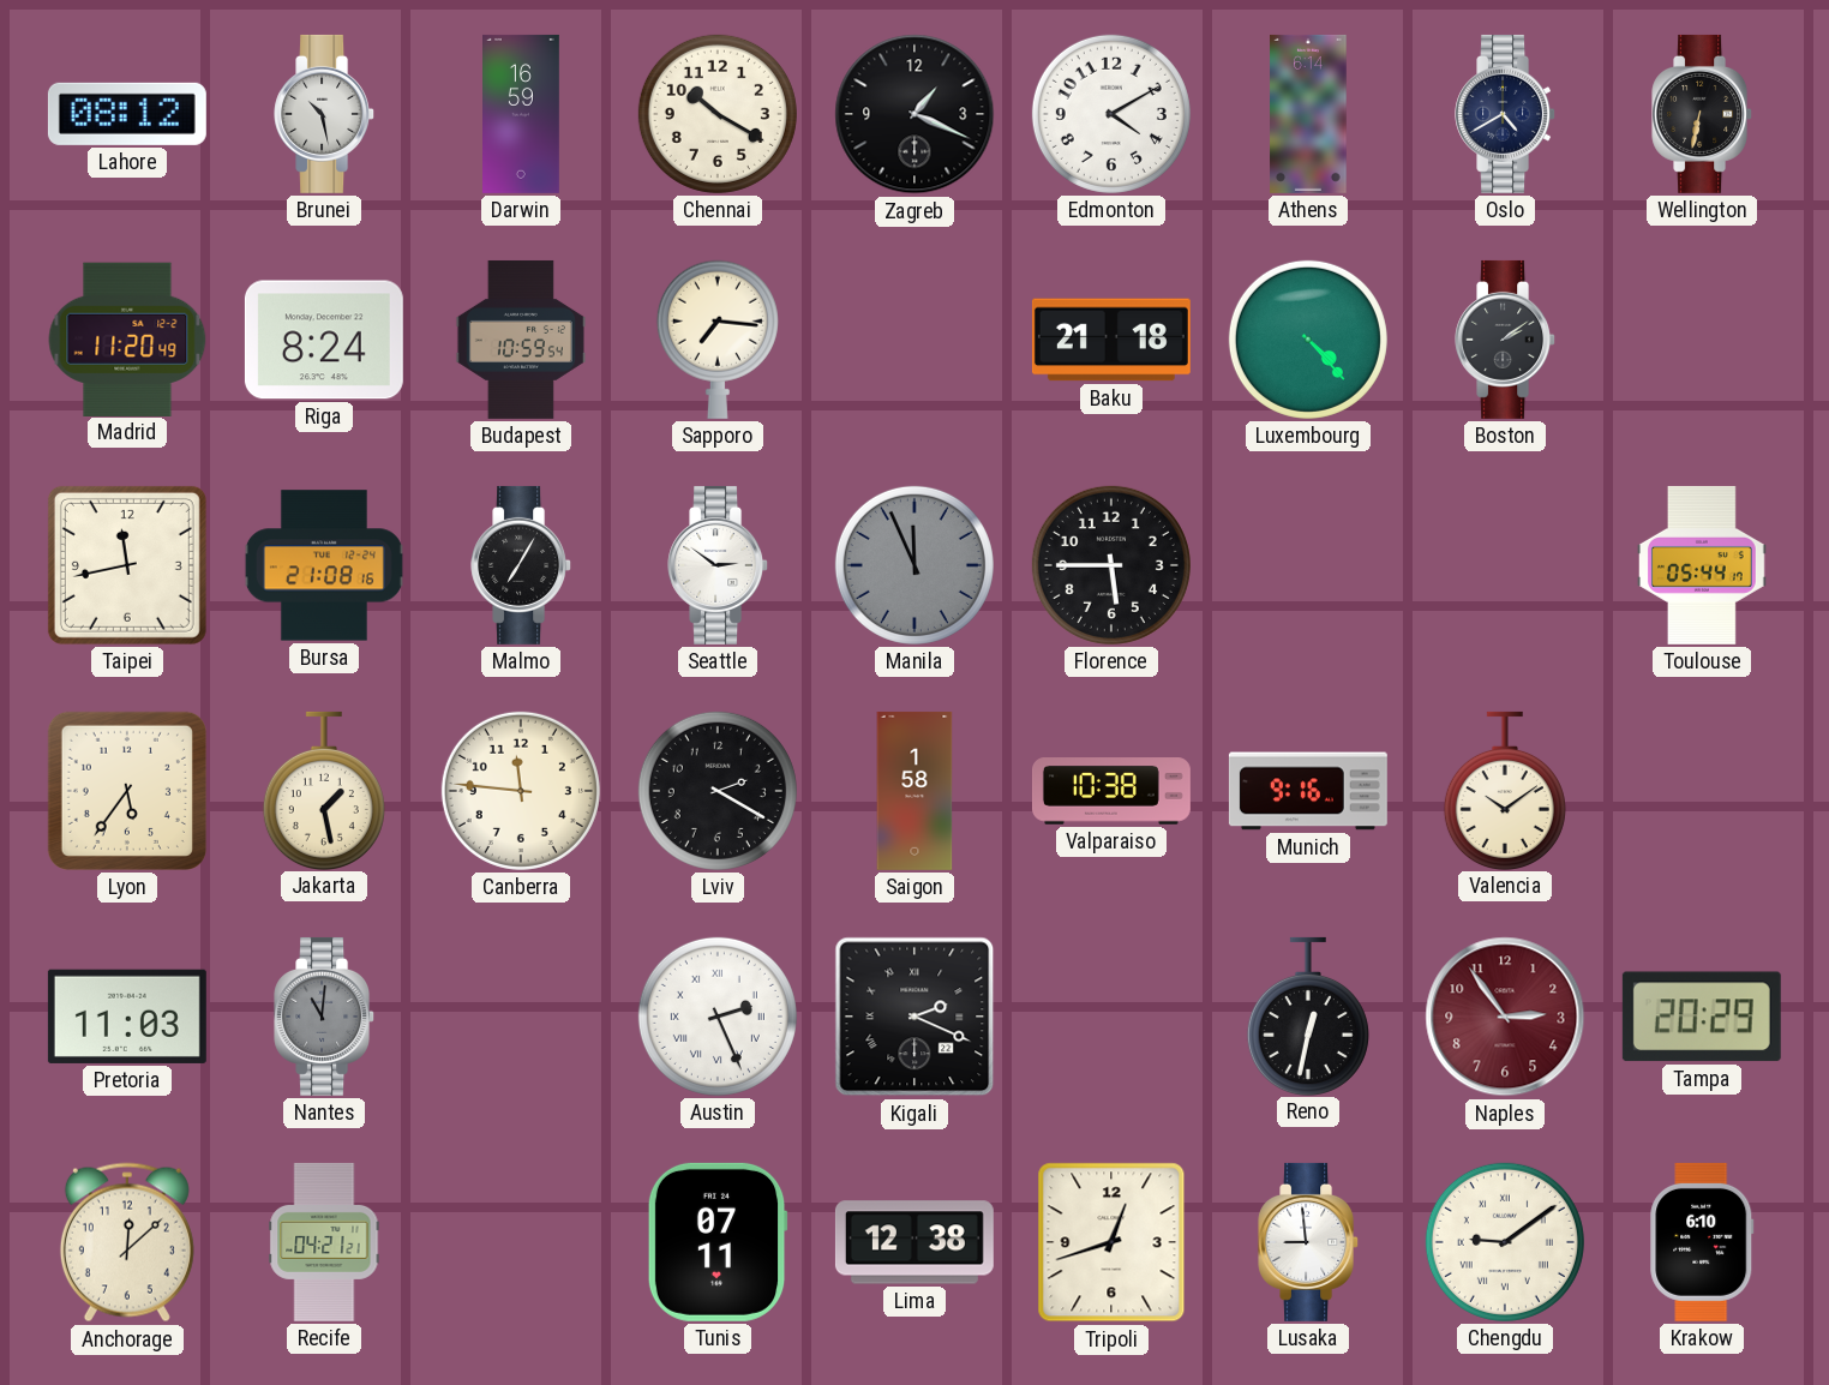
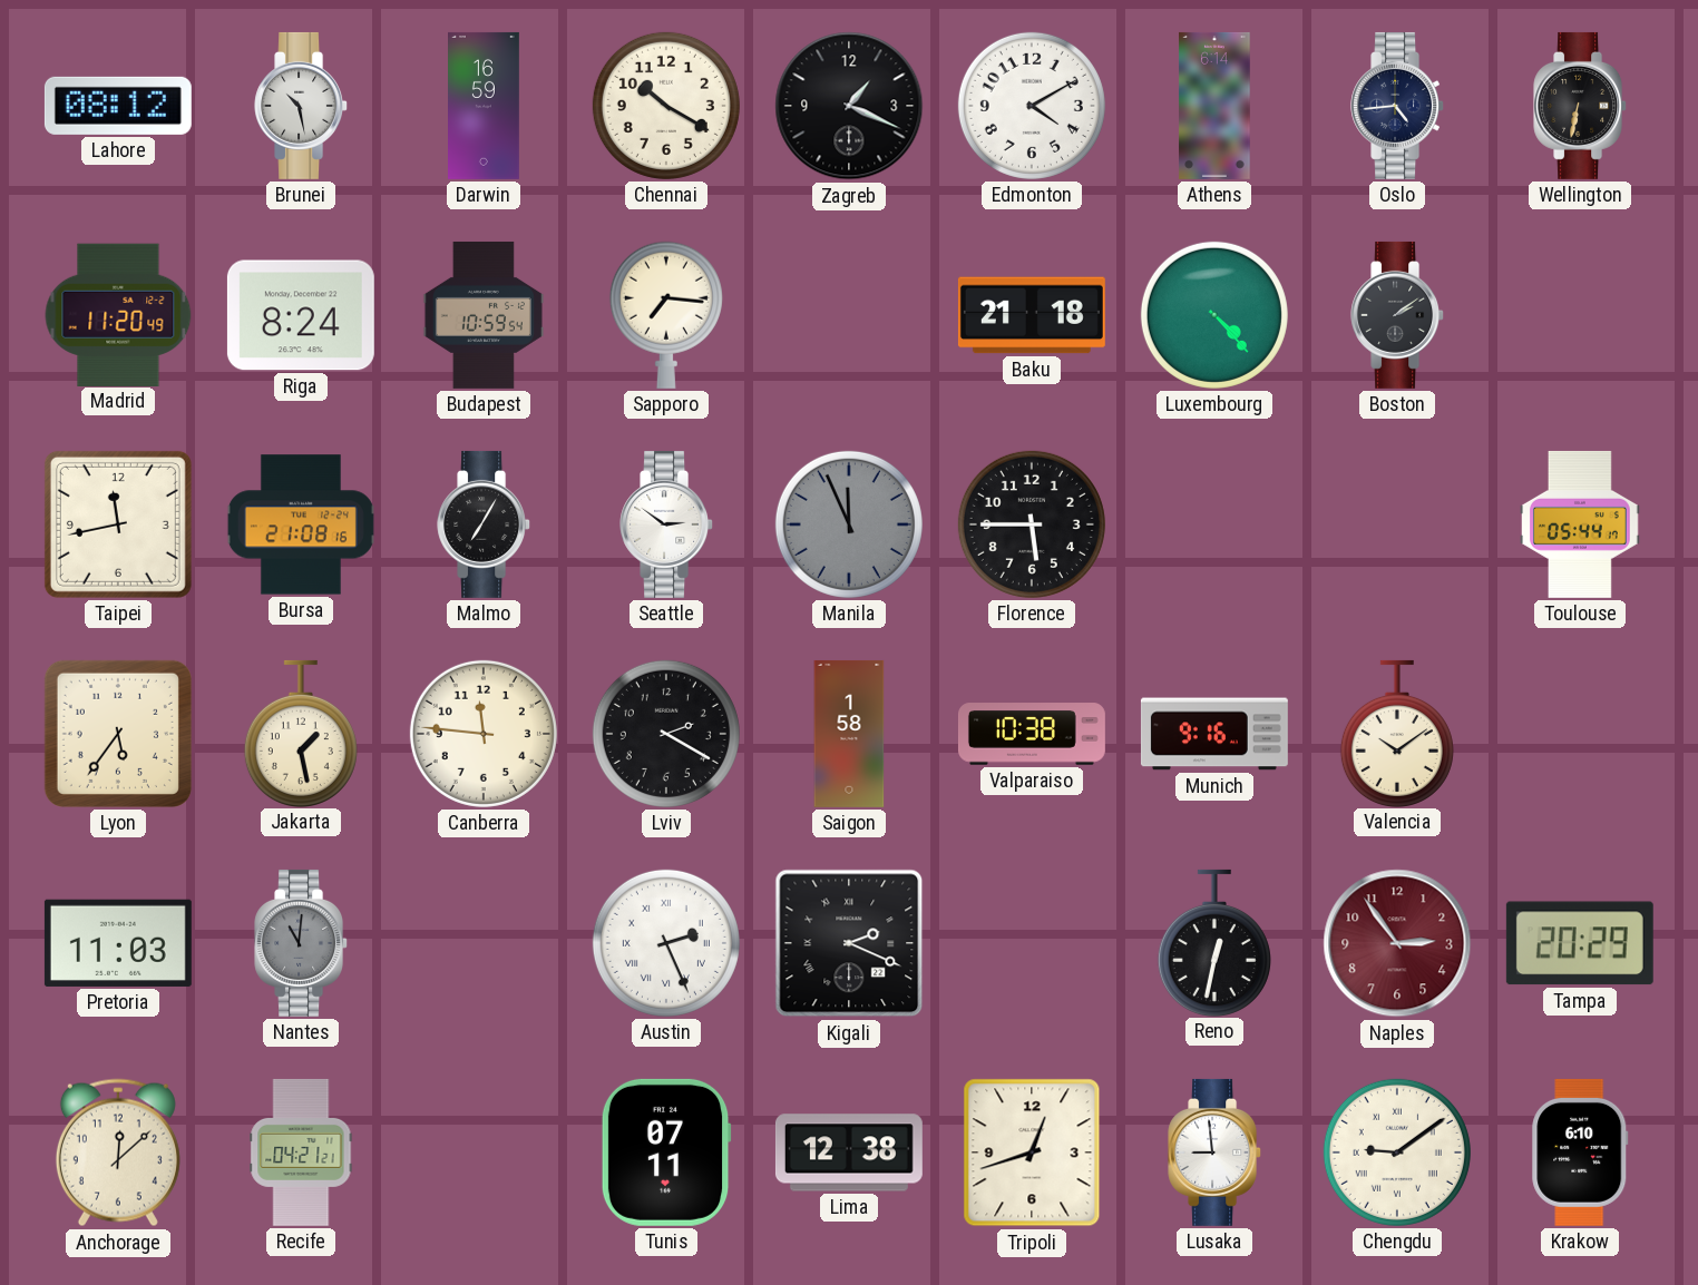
Oslo: 4:40 -> 4:44 (1398, 106)
